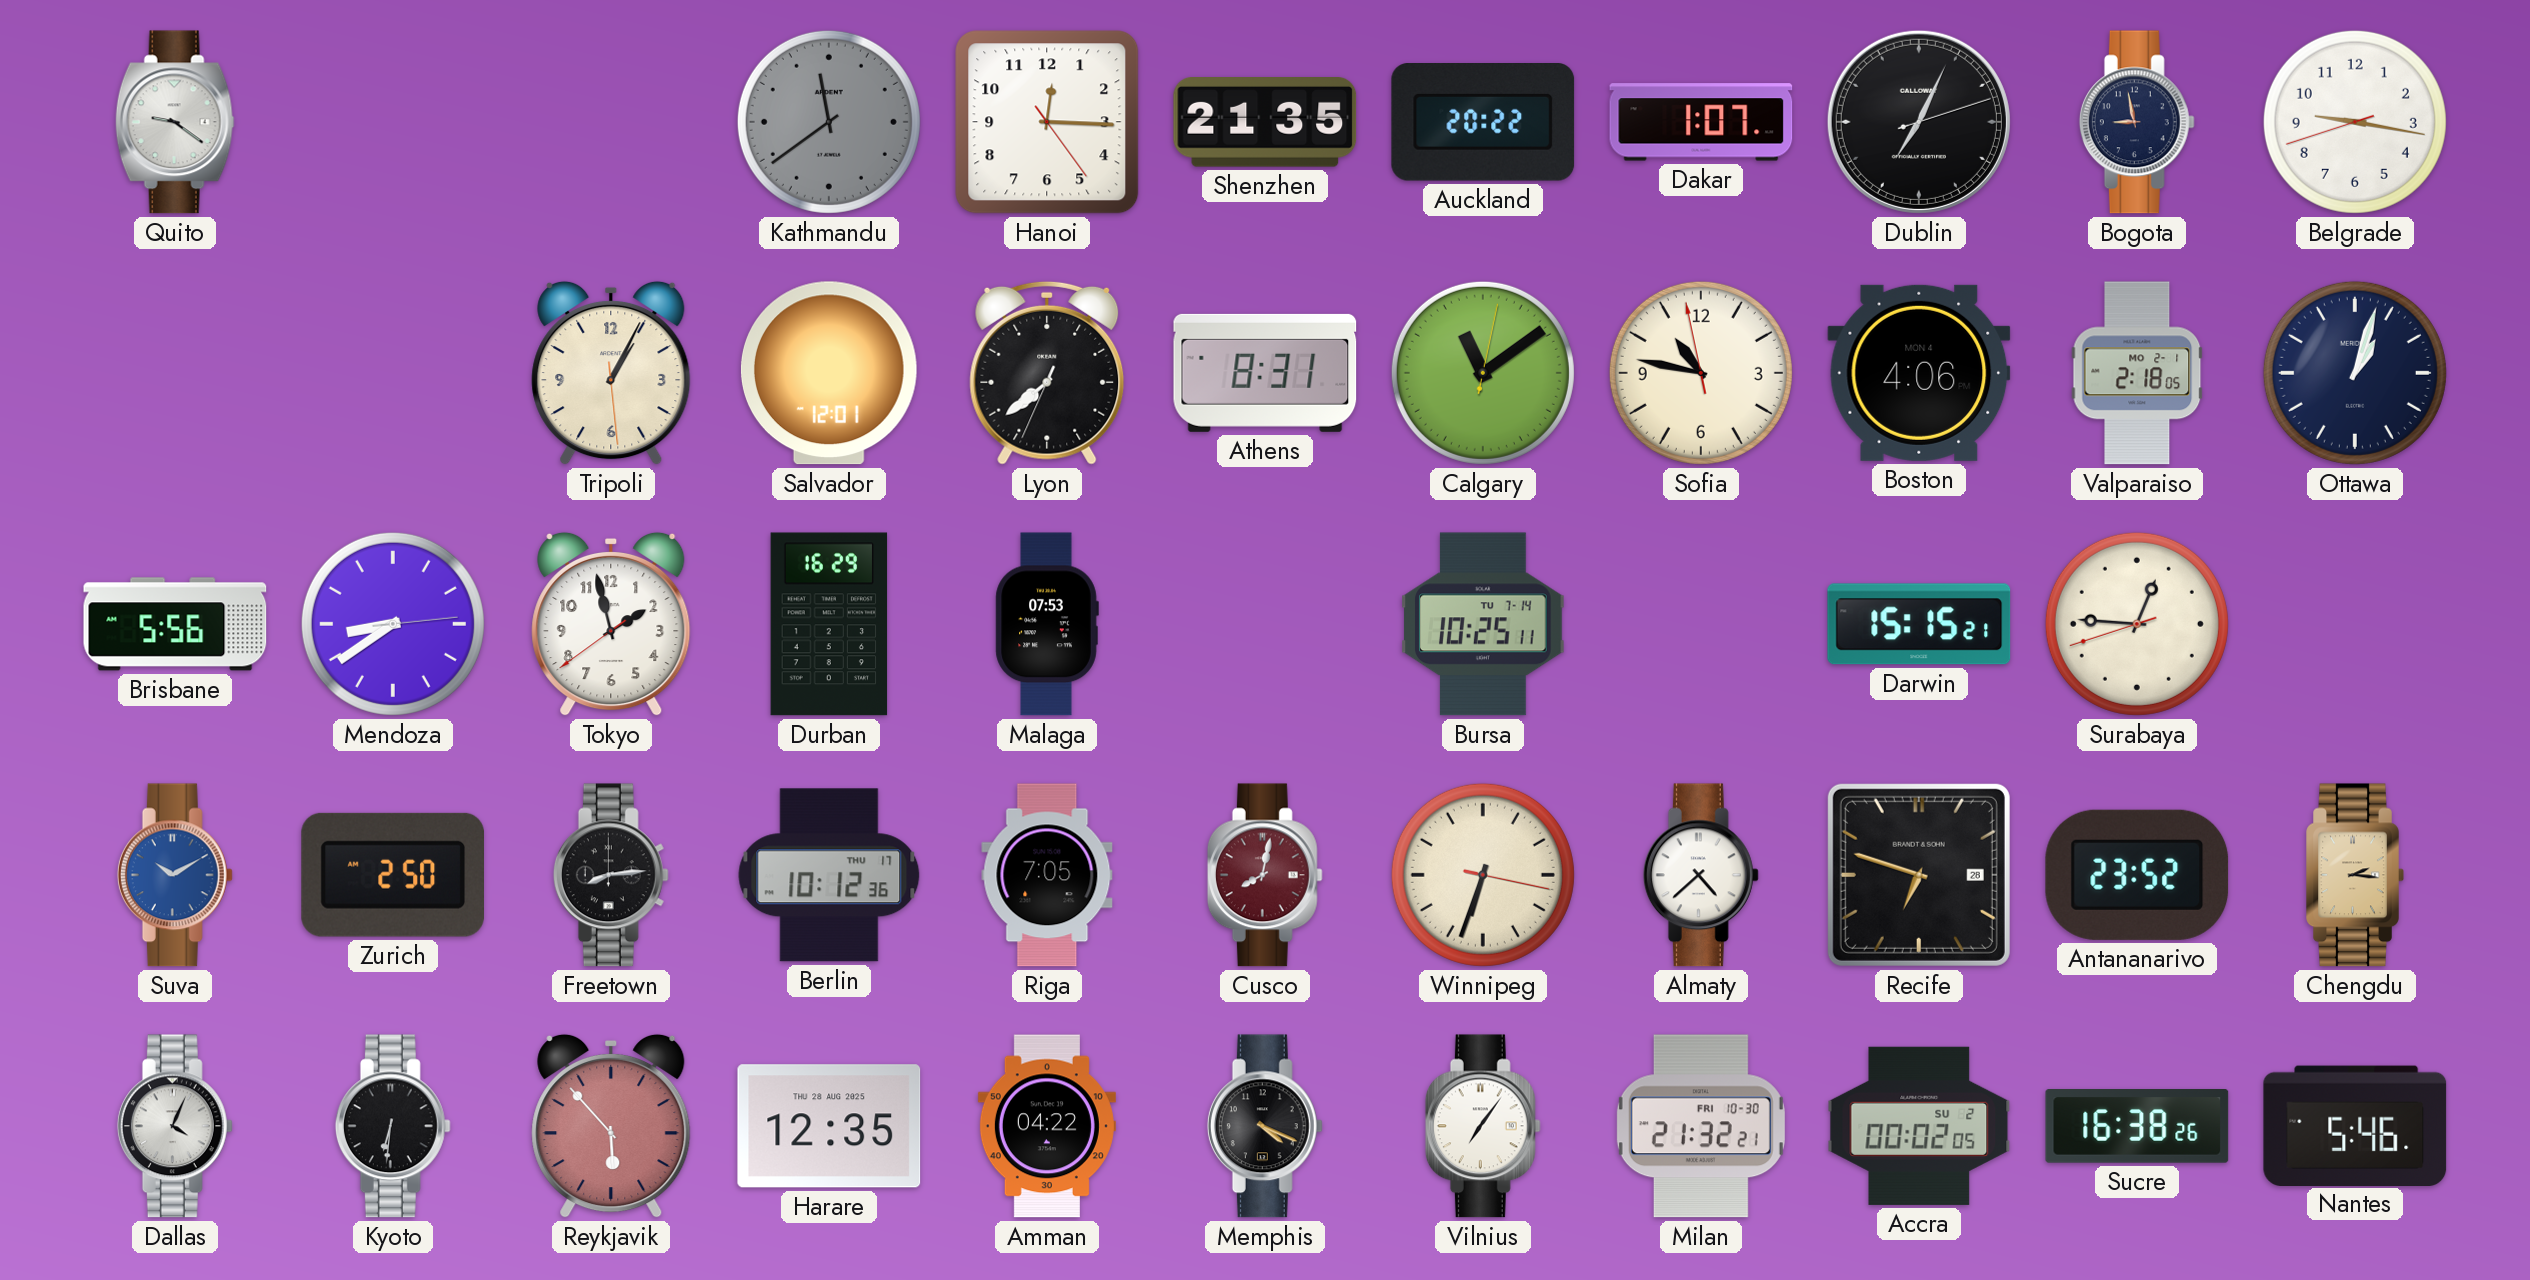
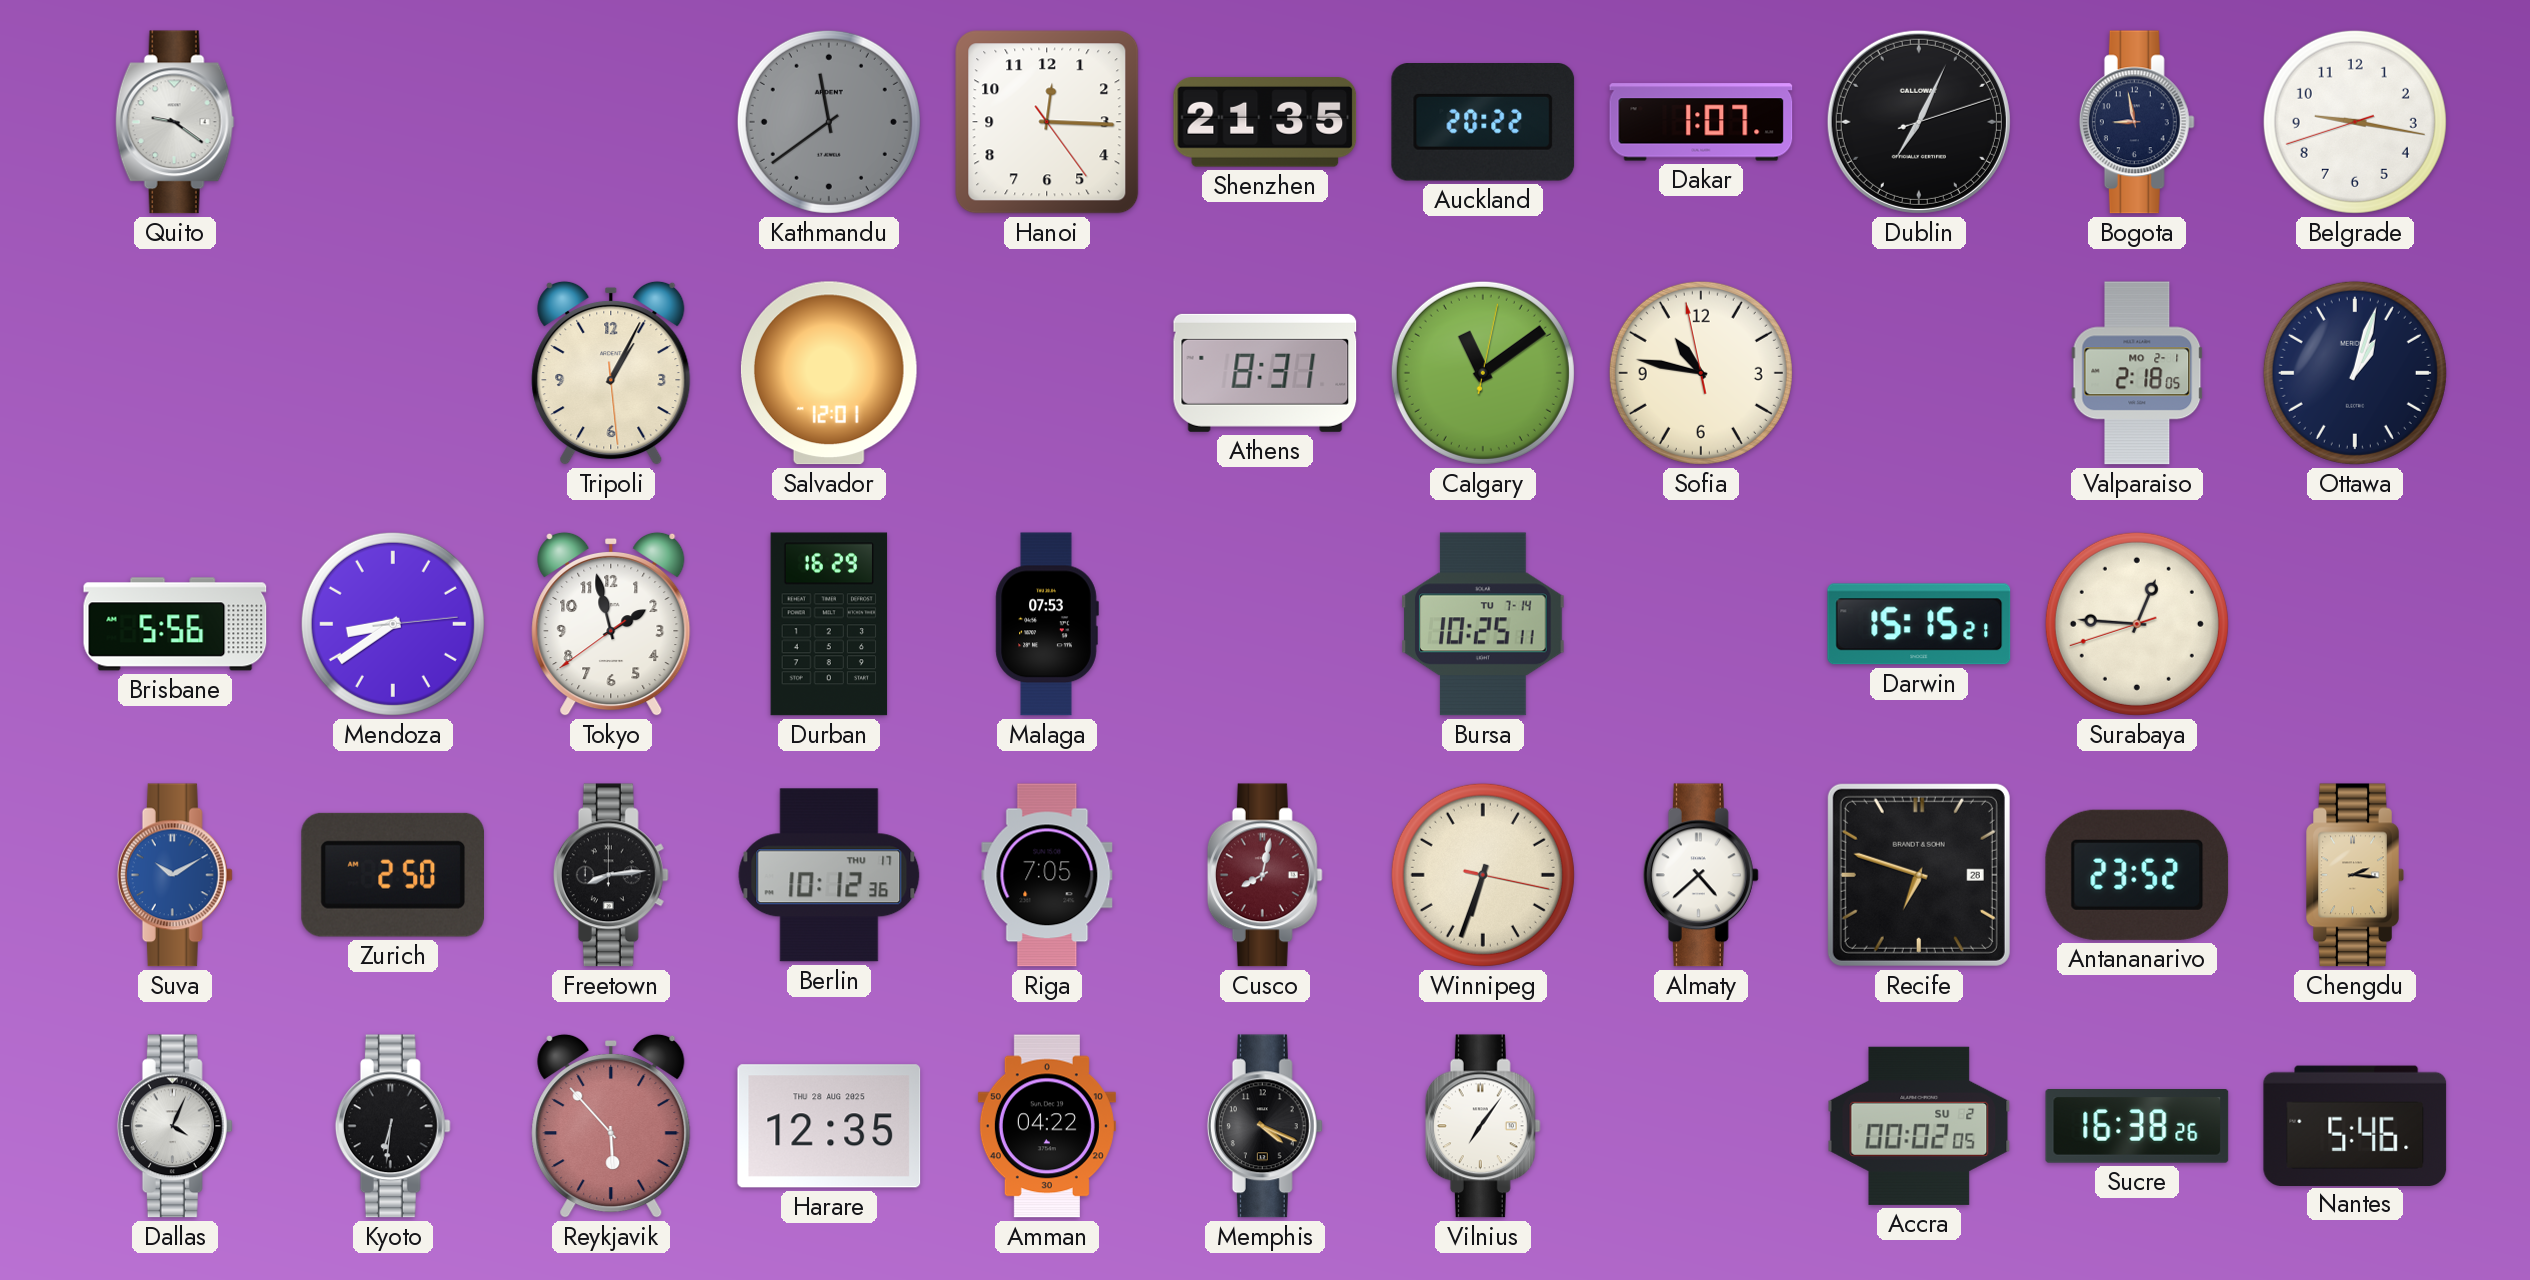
Lyon: 7:38 -> none (1047, 373)
Boston: 4:06 -> none (1919, 373)
Milan: 21:32 -> none (1701, 1126)
